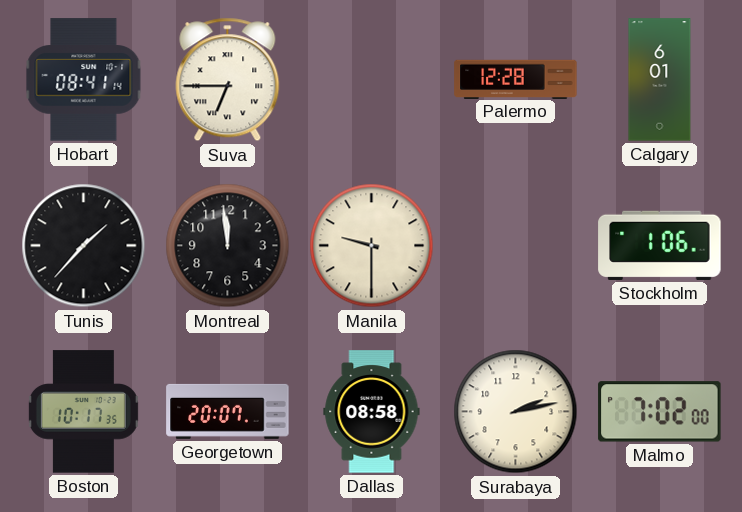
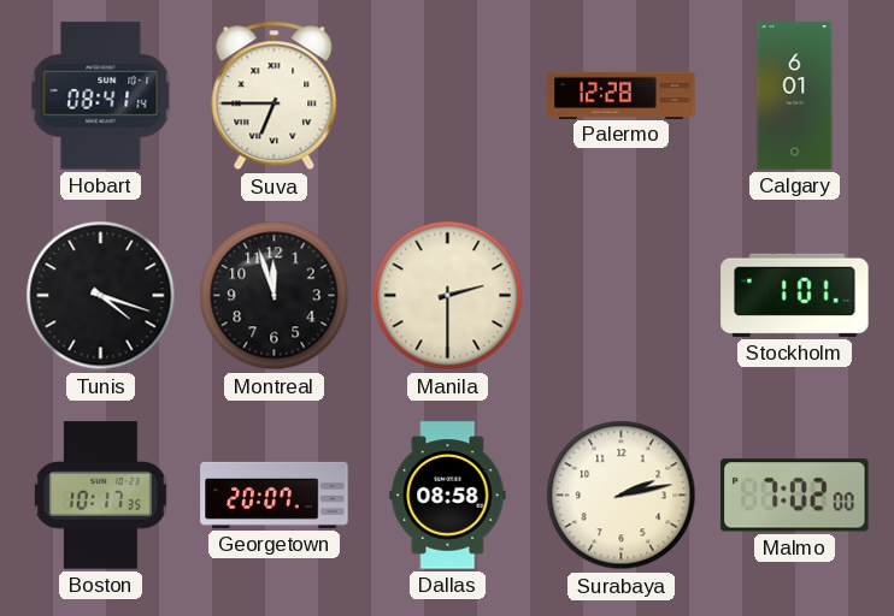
Tunis: 1:37 -> 4:18 (101, 296)
Montreal: 11:59 -> 11:57 (275, 296)
Manila: 9:30 -> 2:30 (448, 296)
Stockholm: 1:06 -> 1:01 (795, 295)
